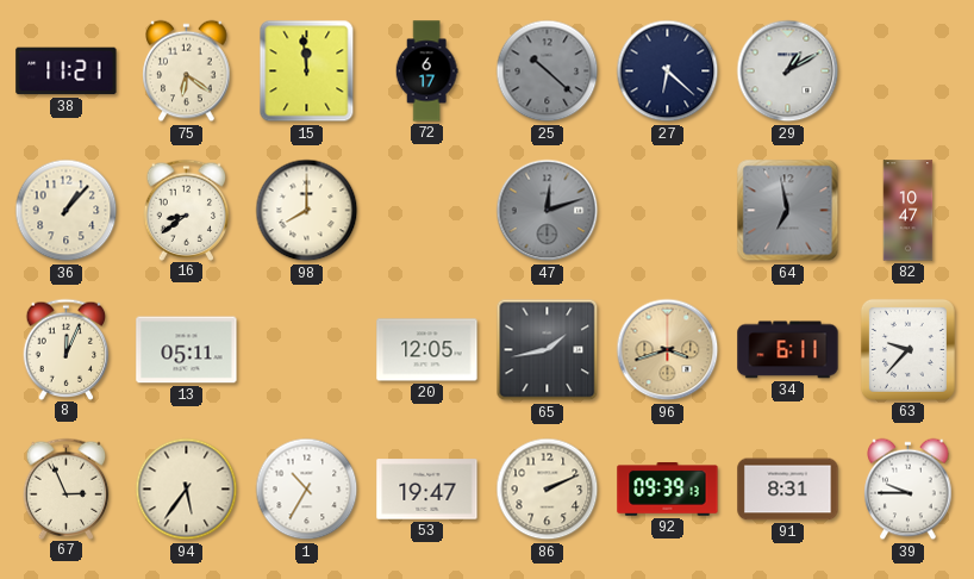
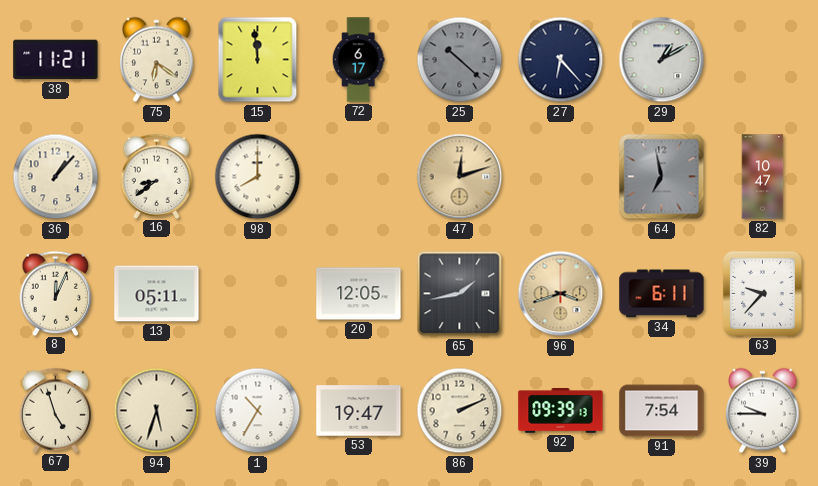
27: 6:22 -> 6:23 (561, 60)
47 dial: grey -> champagne (460, 177)
67: 2:56 -> 4:57 (56, 410)
94: 5:36 -> 5:33 (157, 411)
91: 8:31 -> 7:54 (662, 411)
